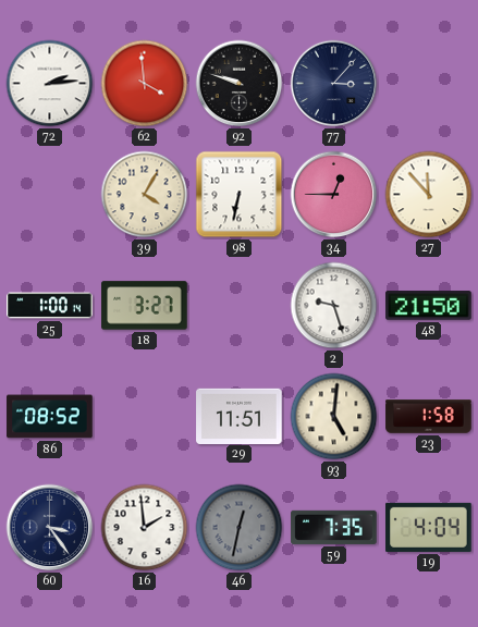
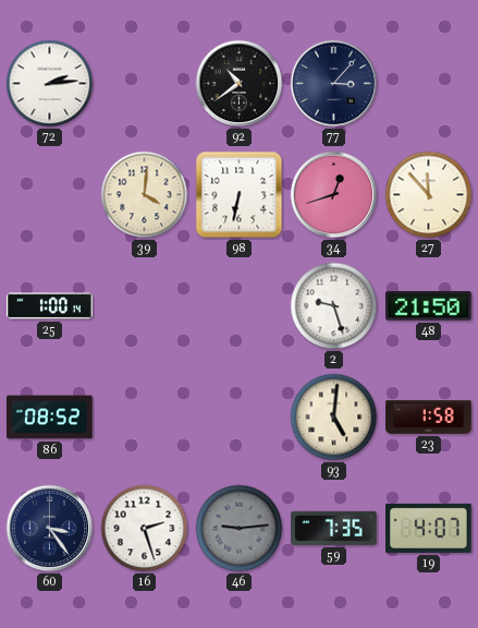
62: 3:59 -> none (145, 84)
92: 9:48 -> 10:39 (240, 84)
39: 4:05 -> 4:01 (145, 195)
34: 12:45 -> 12:42 (334, 195)
18: 3:27 -> none (145, 306)
29: 11:51 -> none (240, 416)
16: 1:59 -> 2:27 (145, 529)
46: 12:32 -> 9:14 (240, 529)
19: 4:04 -> 4:07 (429, 528)
